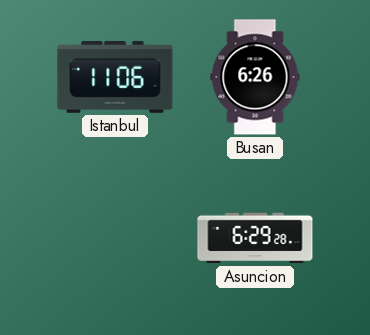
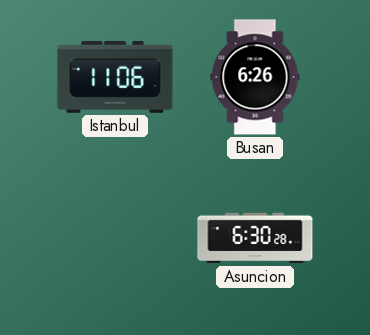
Asuncion: 6:29 -> 6:30 (255, 238)
